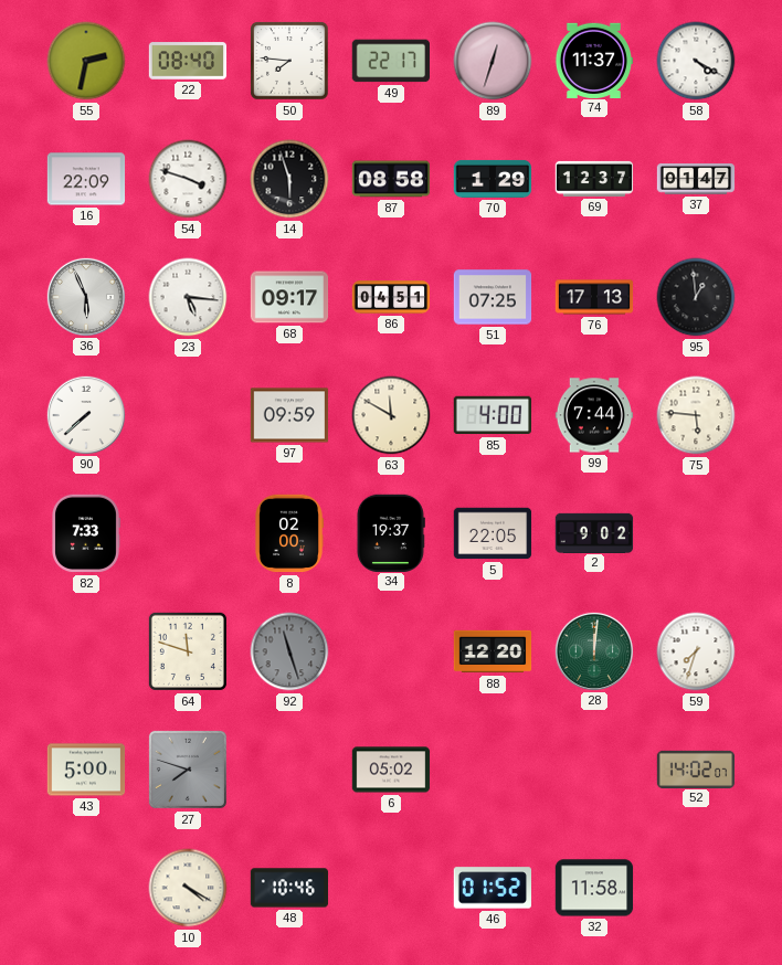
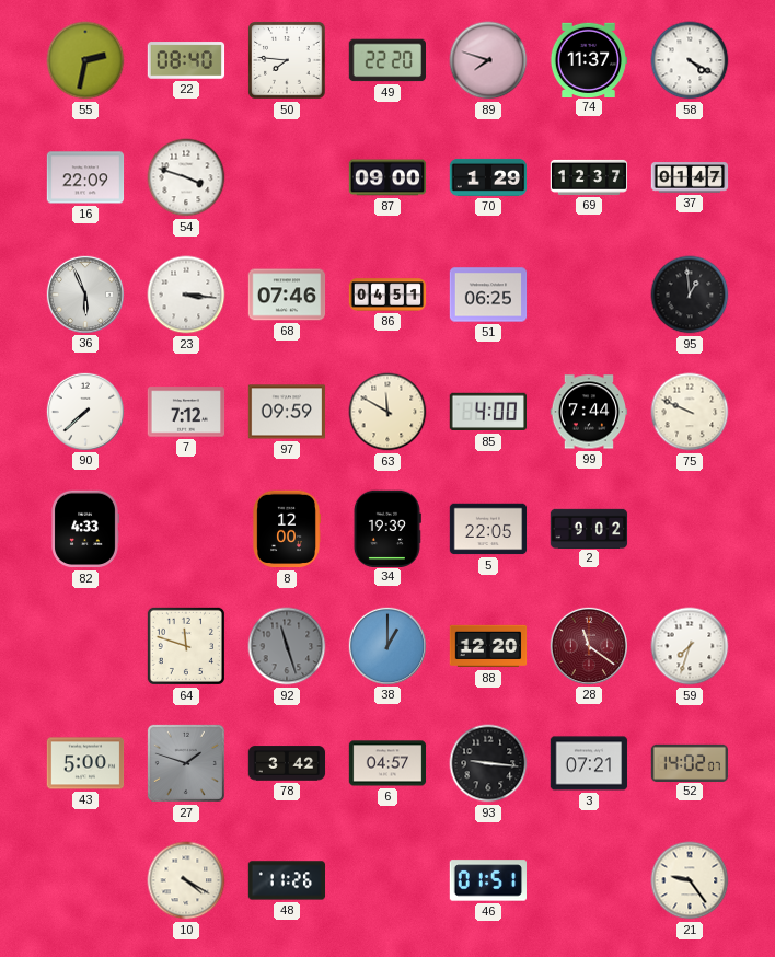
49: 22:17 -> 22:20 (386, 60)
89: 12:33 -> 7:48 (488, 60)
14: 5:57 -> none (289, 179)
87: 08:58 -> 09:00 (387, 177)
23: 5:16 -> 3:16 (186, 295)
68: 09:17 -> 07:46 (287, 295)
51: 07:25 -> 06:25 (488, 295)
76: 17:13 -> none (594, 297)
7: none -> 7:12 (186, 412)
75: 5:46 -> 9:49 (690, 412)
82: 7:33 -> 4:33 (85, 529)
8: 02:00 -> 12:00 (287, 529)
34: 19:37 -> 19:39 (386, 528)
38: none -> 1:00 (386, 645)
28: 12:01 -> 11:21 (588, 645)
28 dial: green -> burgundy (588, 645)
27: 7:48 -> 1:48 (186, 763)
78: none -> 3:42 (287, 763)
6: 05:02 -> 04:57 (387, 763)
93: none -> 9:16 (488, 763)
3: none -> 07:21 (589, 763)
48: 10:46 -> 11:26 (287, 880)
46: 01:52 -> 01:51 (487, 880)
32: 11:58 -> none (594, 888)
21: none -> 9:24 (690, 880)
